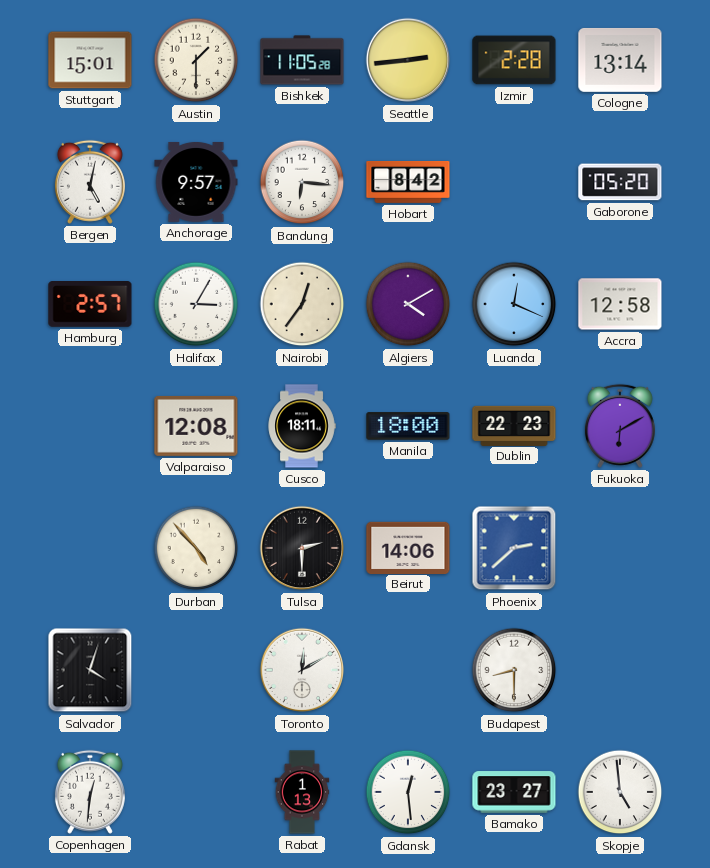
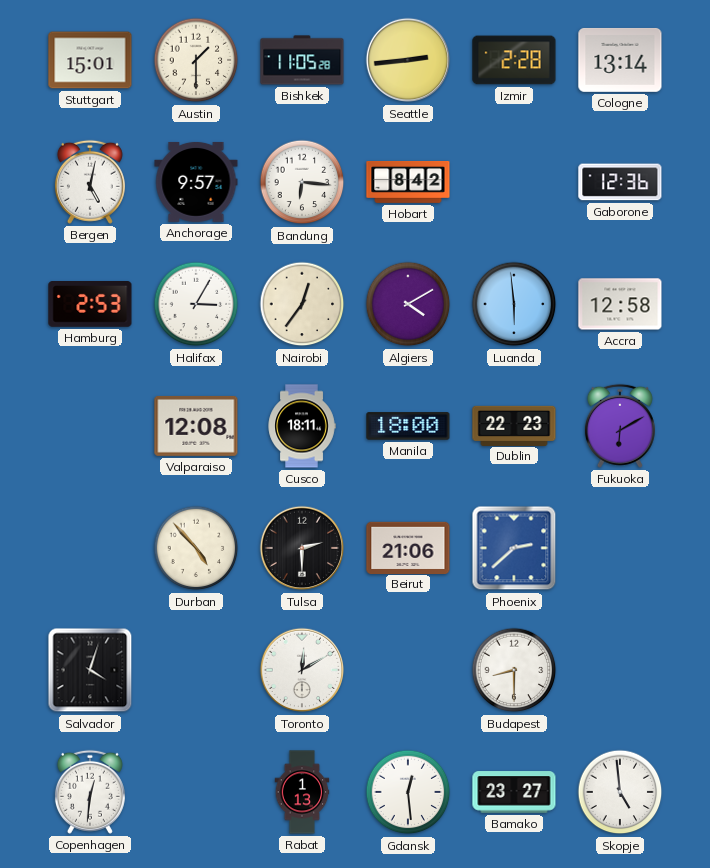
Gaborone: 05:20 -> 12:36 (620, 182)
Hamburg: 2:57 -> 2:53 (90, 305)
Luanda: 12:19 -> 5:59 (514, 304)
Beirut: 14:06 -> 21:06 (408, 547)
